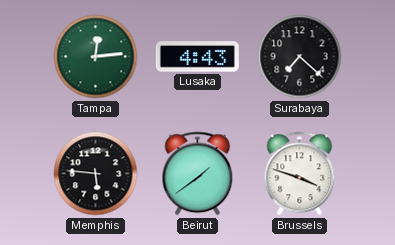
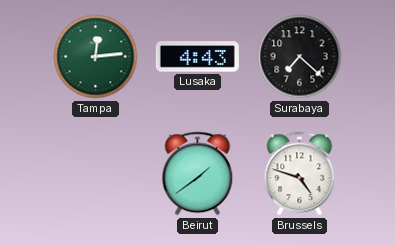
Memphis: 5:46 -> none (96, 174)
Brussels: 3:48 -> 4:48 (300, 174)
